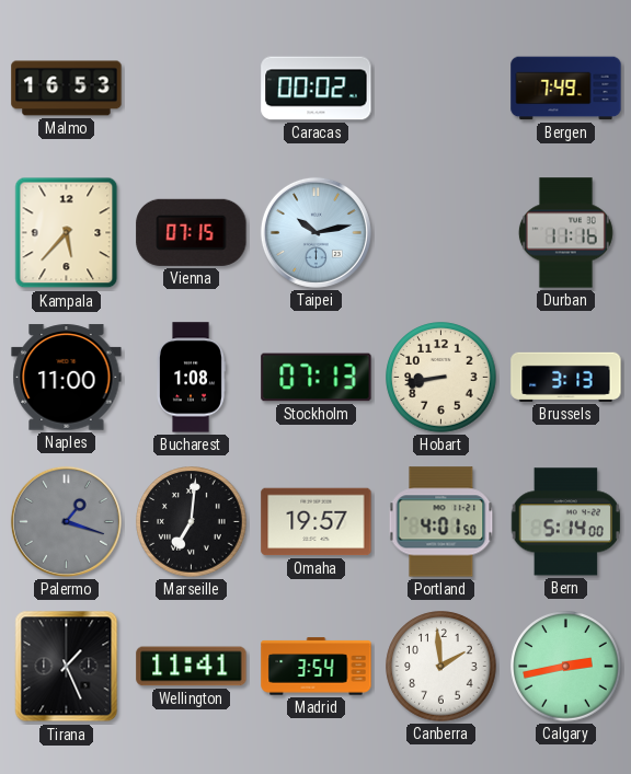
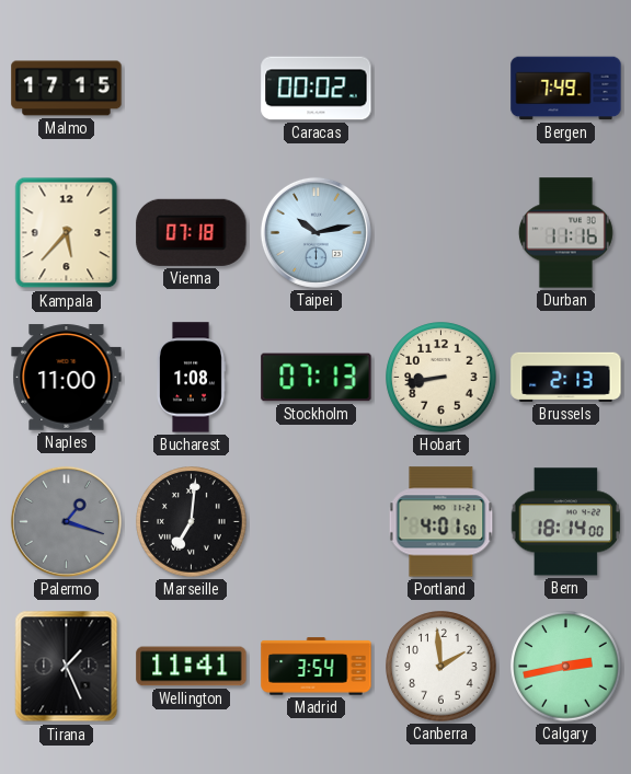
Malmo: 16:53 -> 17:15 (67, 89)
Vienna: 07:15 -> 07:18 (192, 232)
Brussels: 3:13 -> 2:13 (566, 377)
Omaha: 19:57 -> none (317, 522)
Bern: 5:14 -> 18:14 (565, 522)
